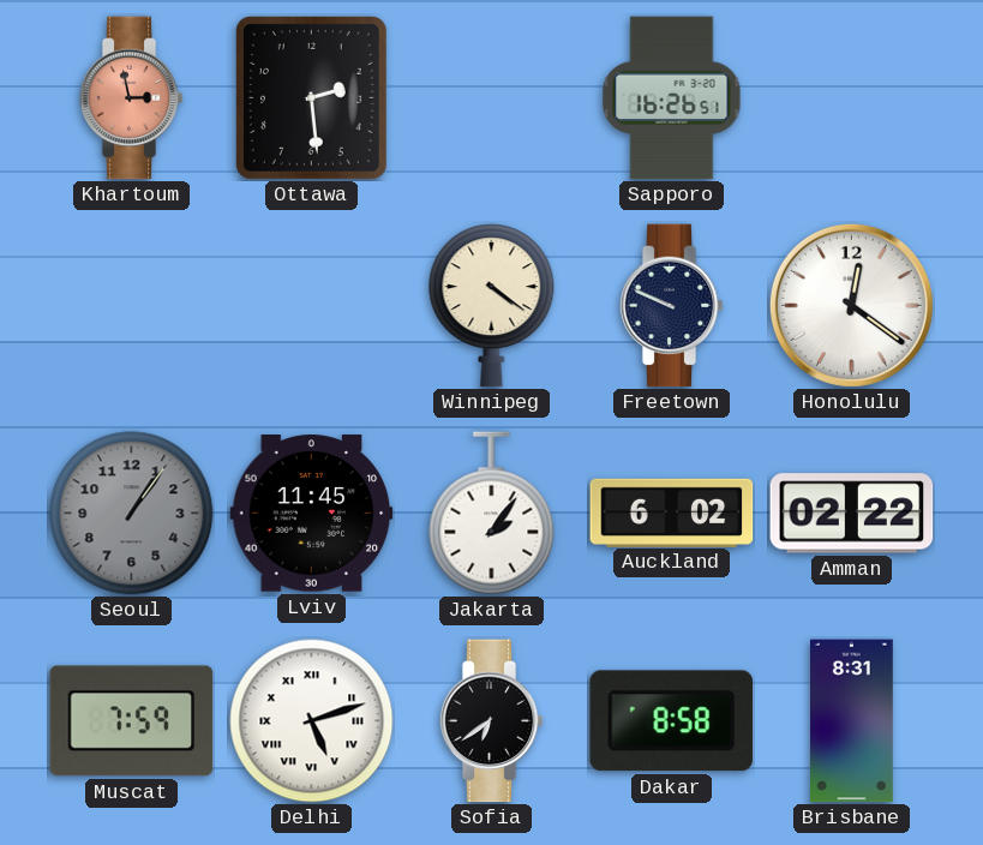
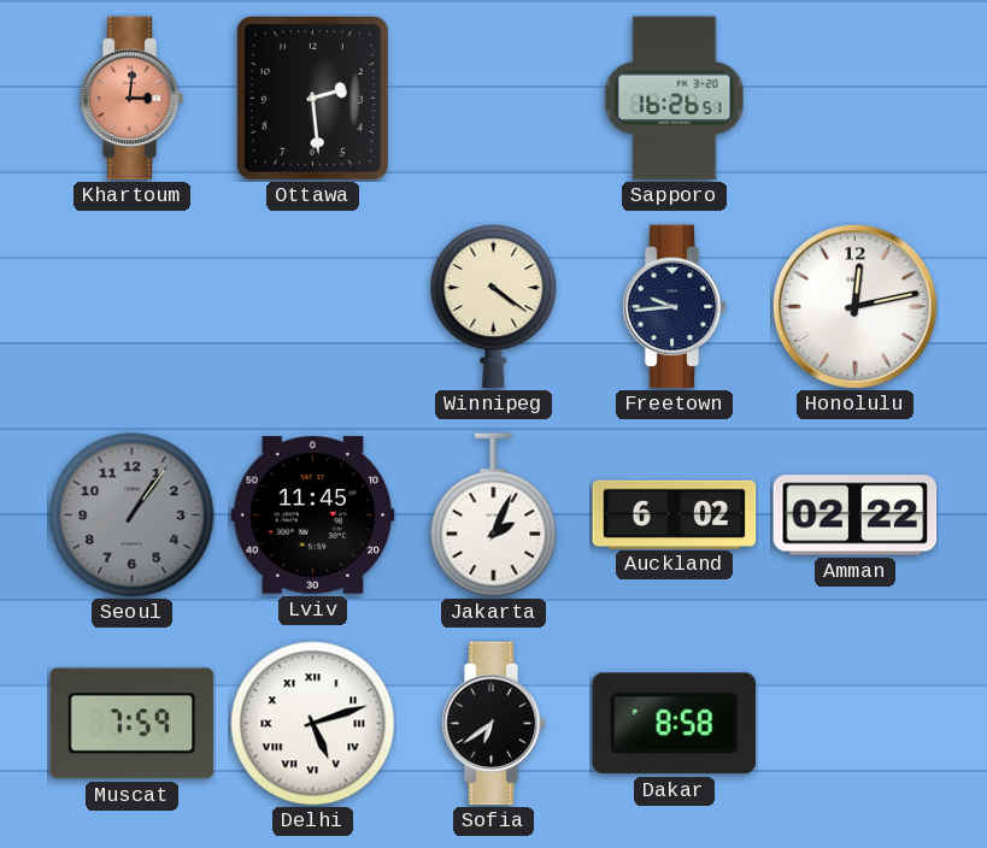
Khartoum: 2:58 -> 3:01 (131, 99)
Freetown: 9:49 -> 9:44 (674, 307)
Honolulu: 12:21 -> 12:13 (854, 306)
Jakarta: 2:06 -> 2:04 (494, 516)
Brisbane: 8:31 -> none (852, 721)
